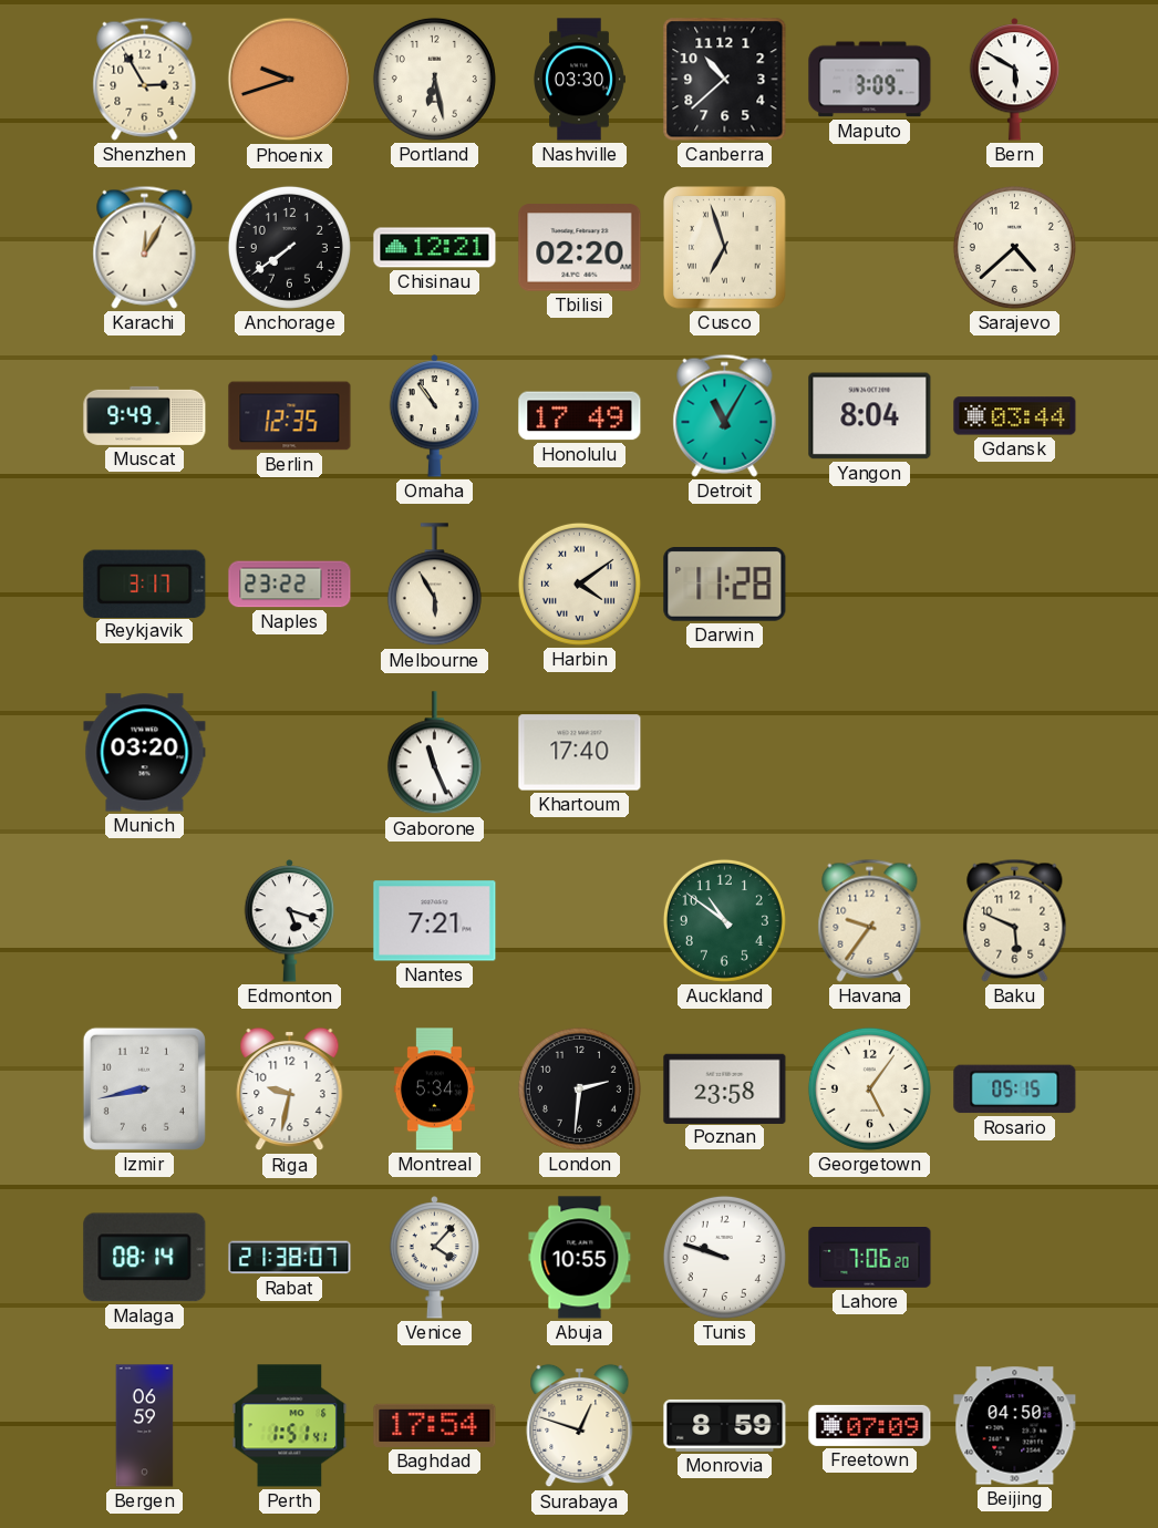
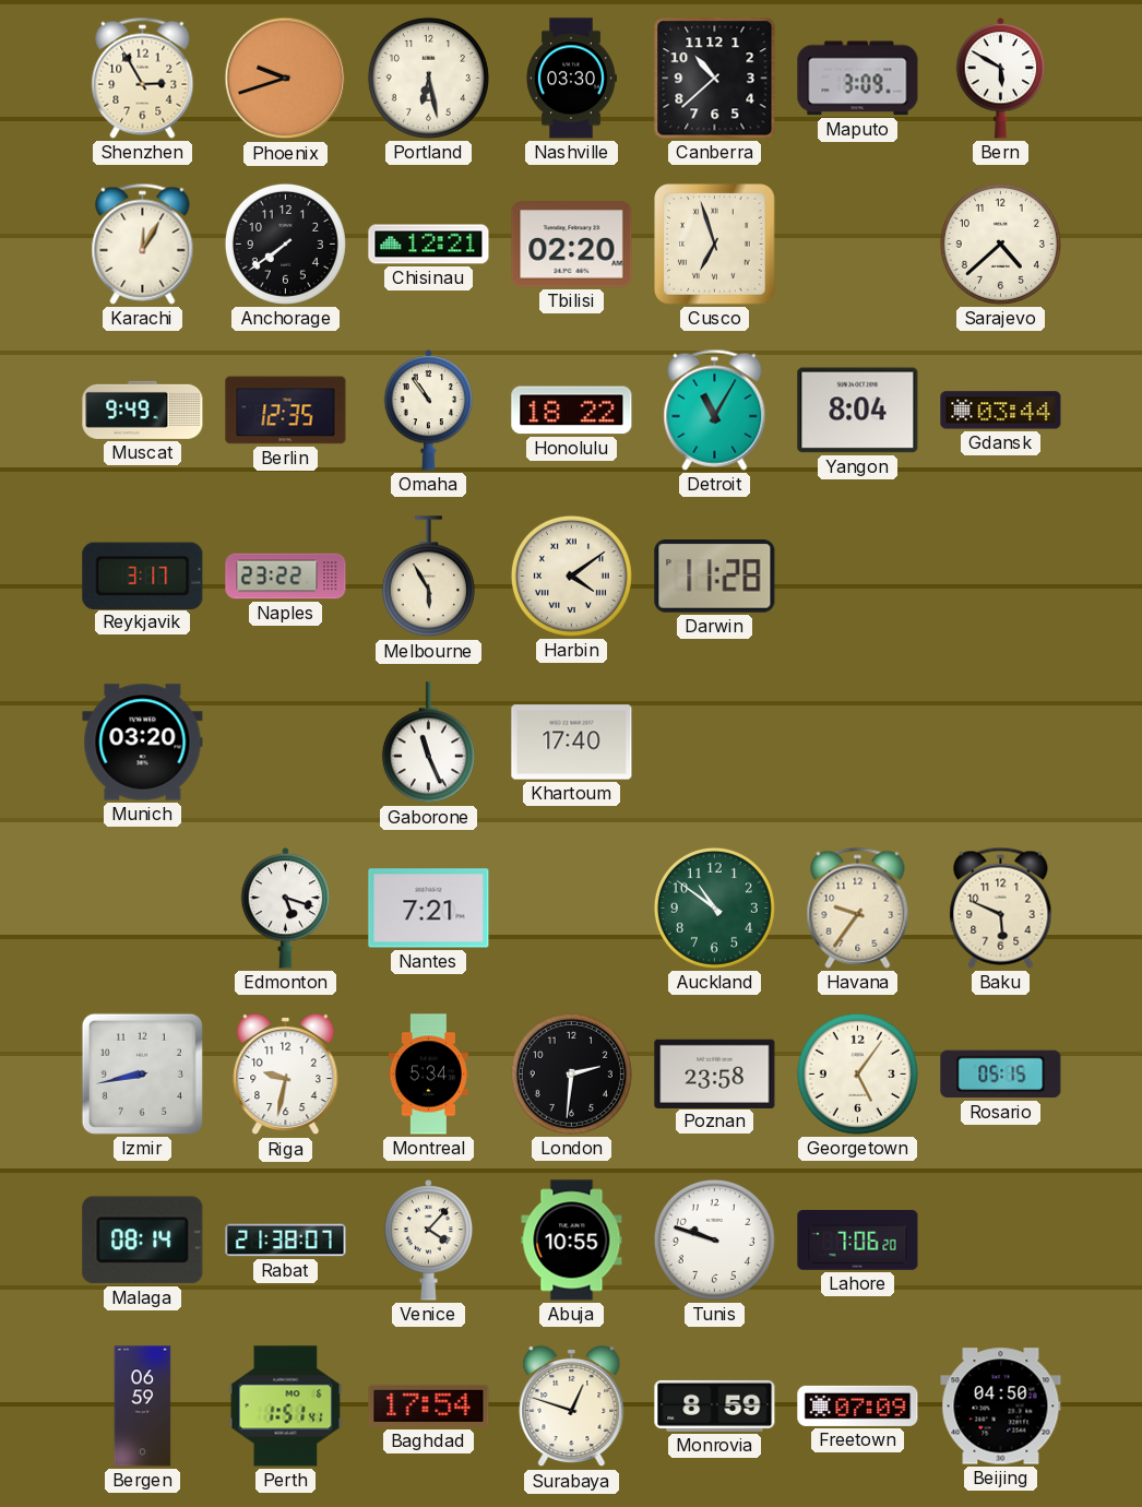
Honolulu: 17:49 -> 18:22 (572, 411)
